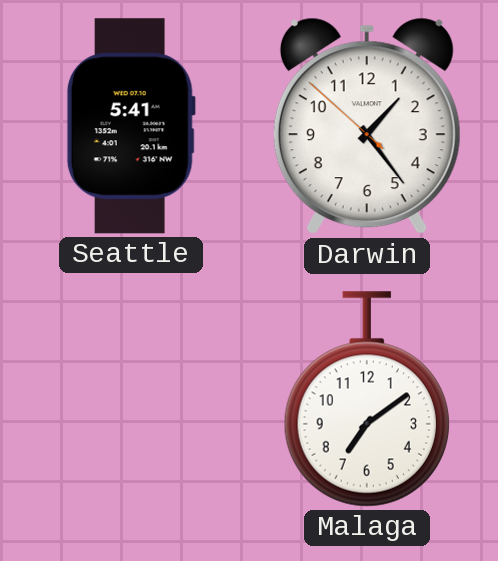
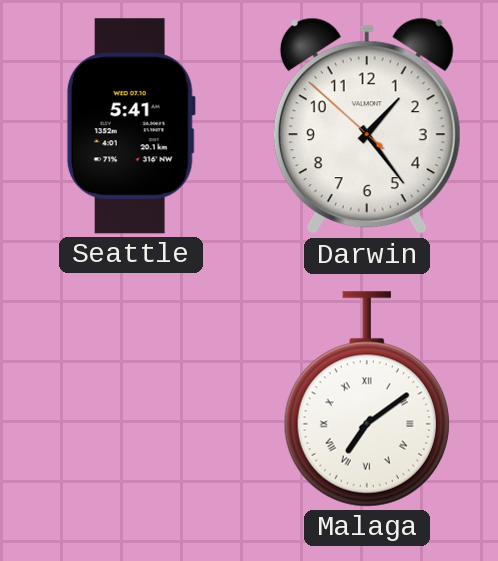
Malaga numerals: Arabic -> Roman (367, 399)
